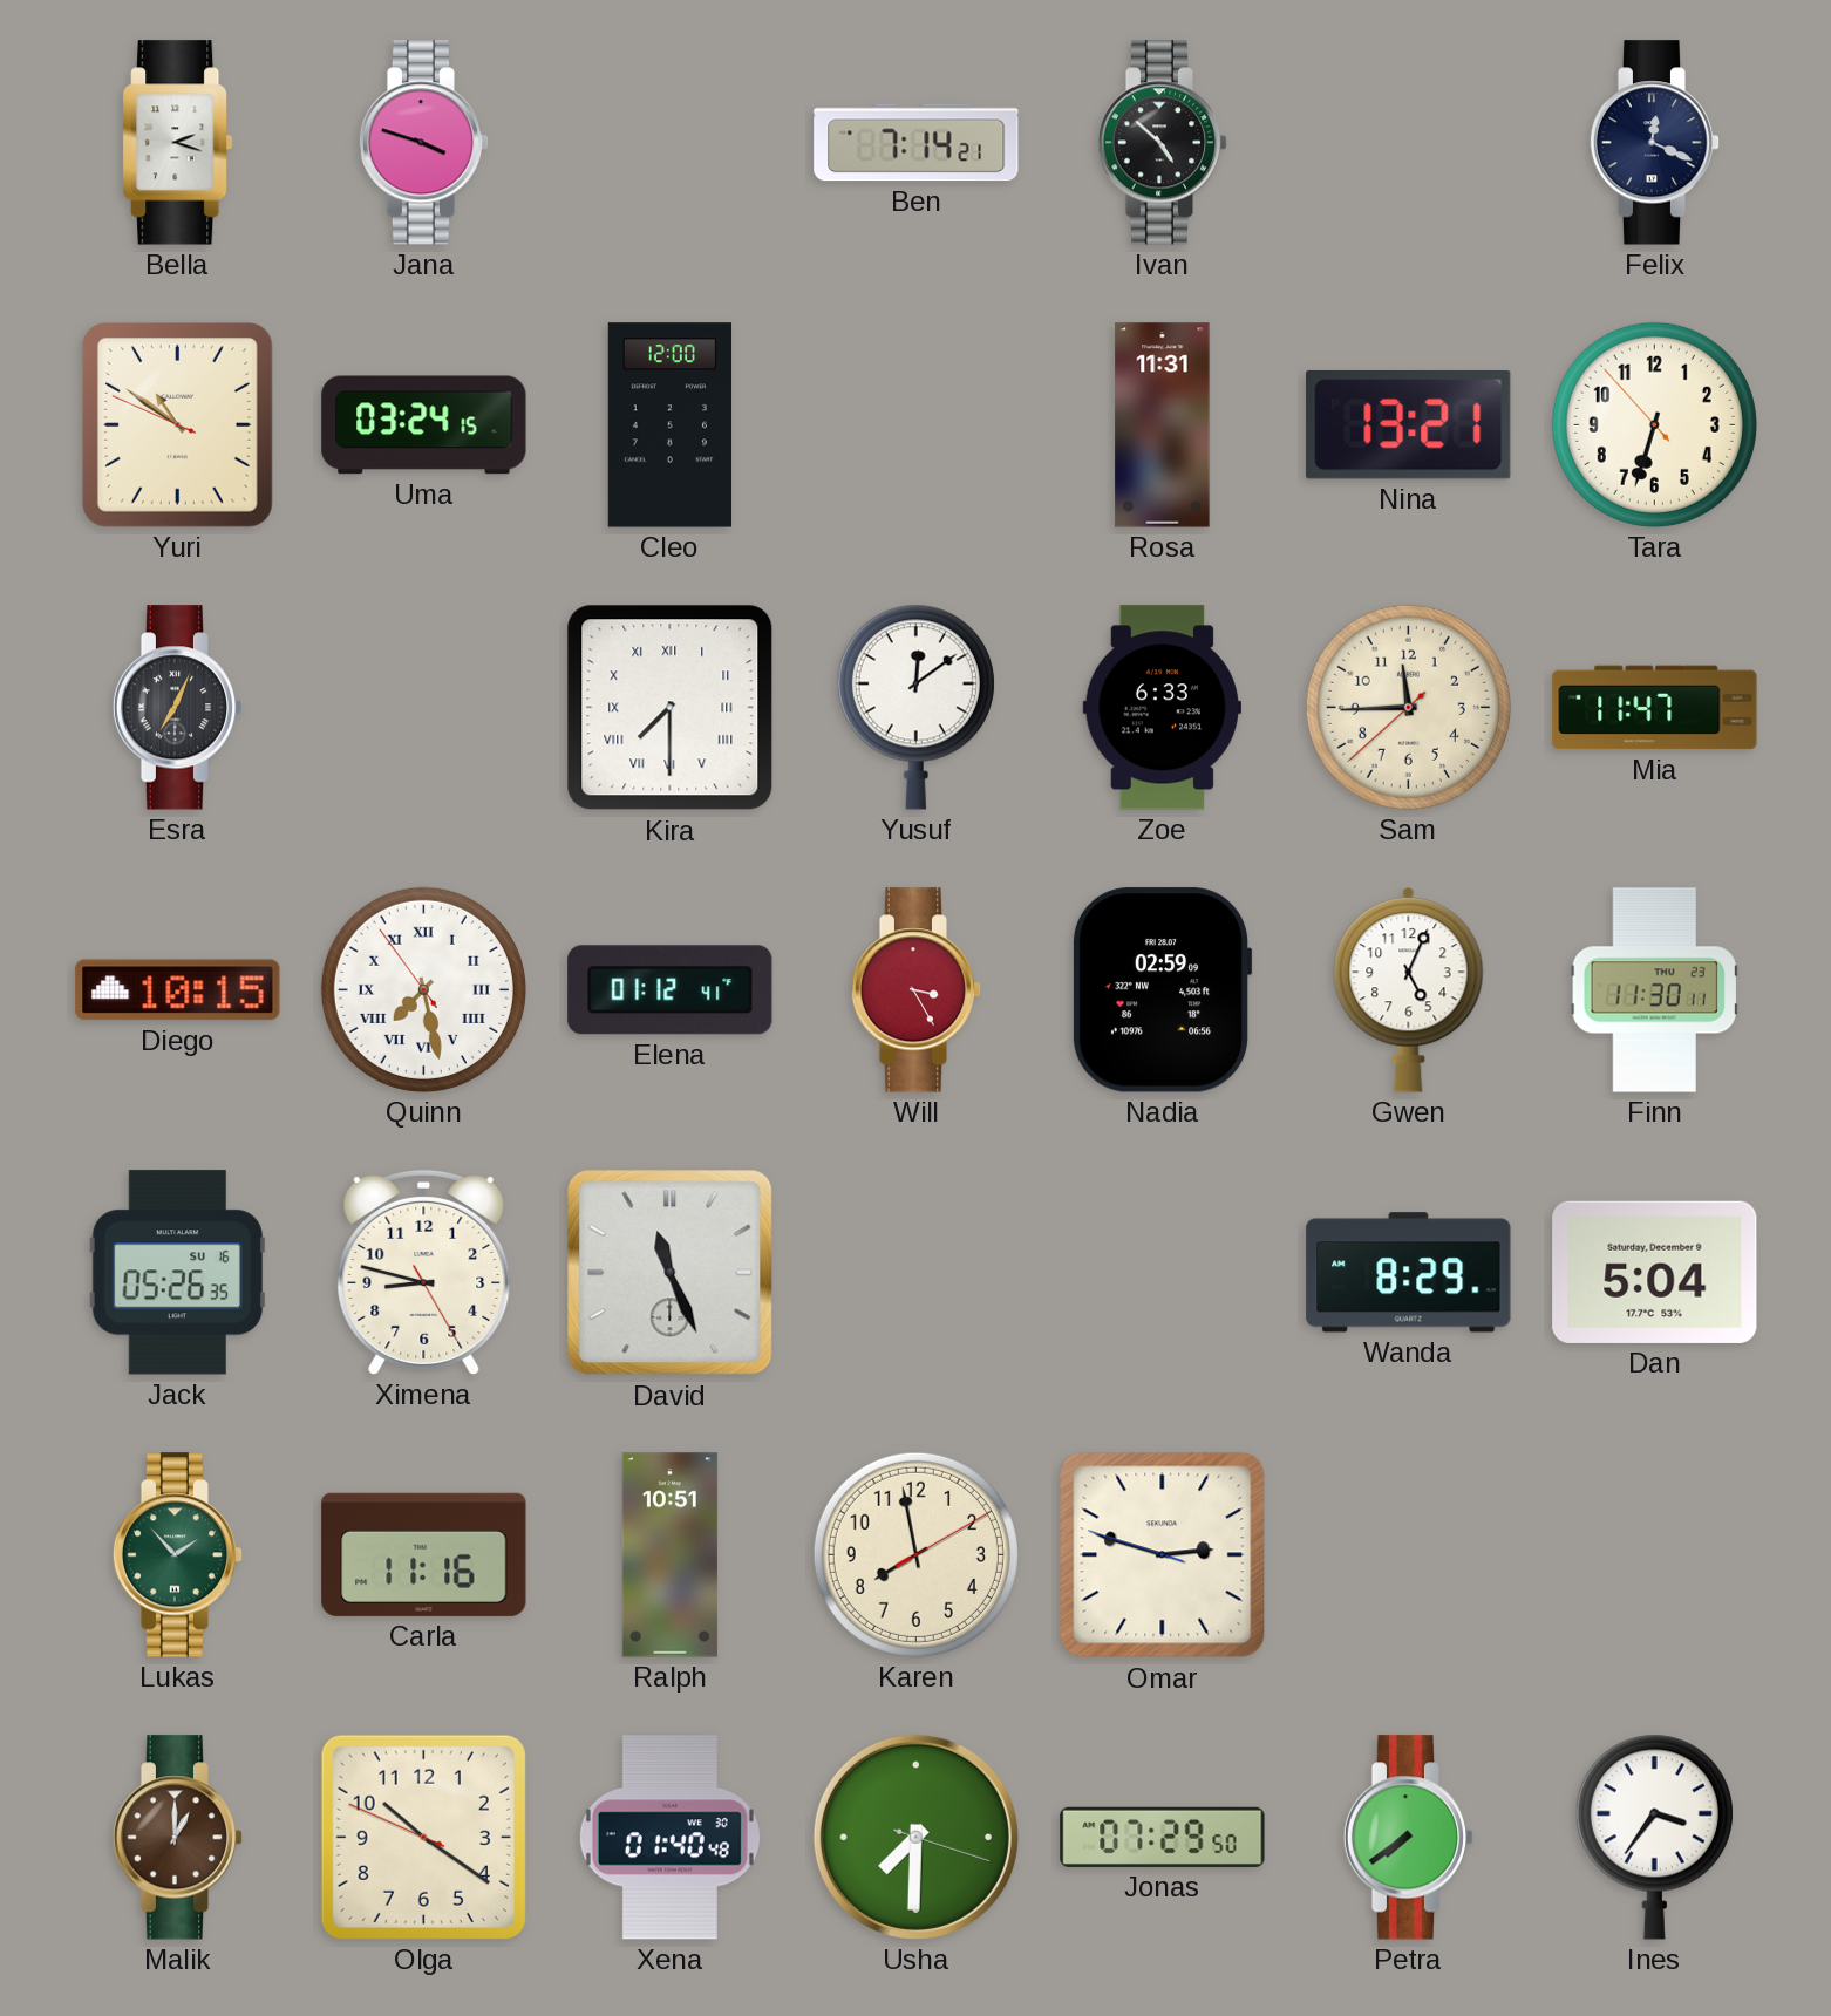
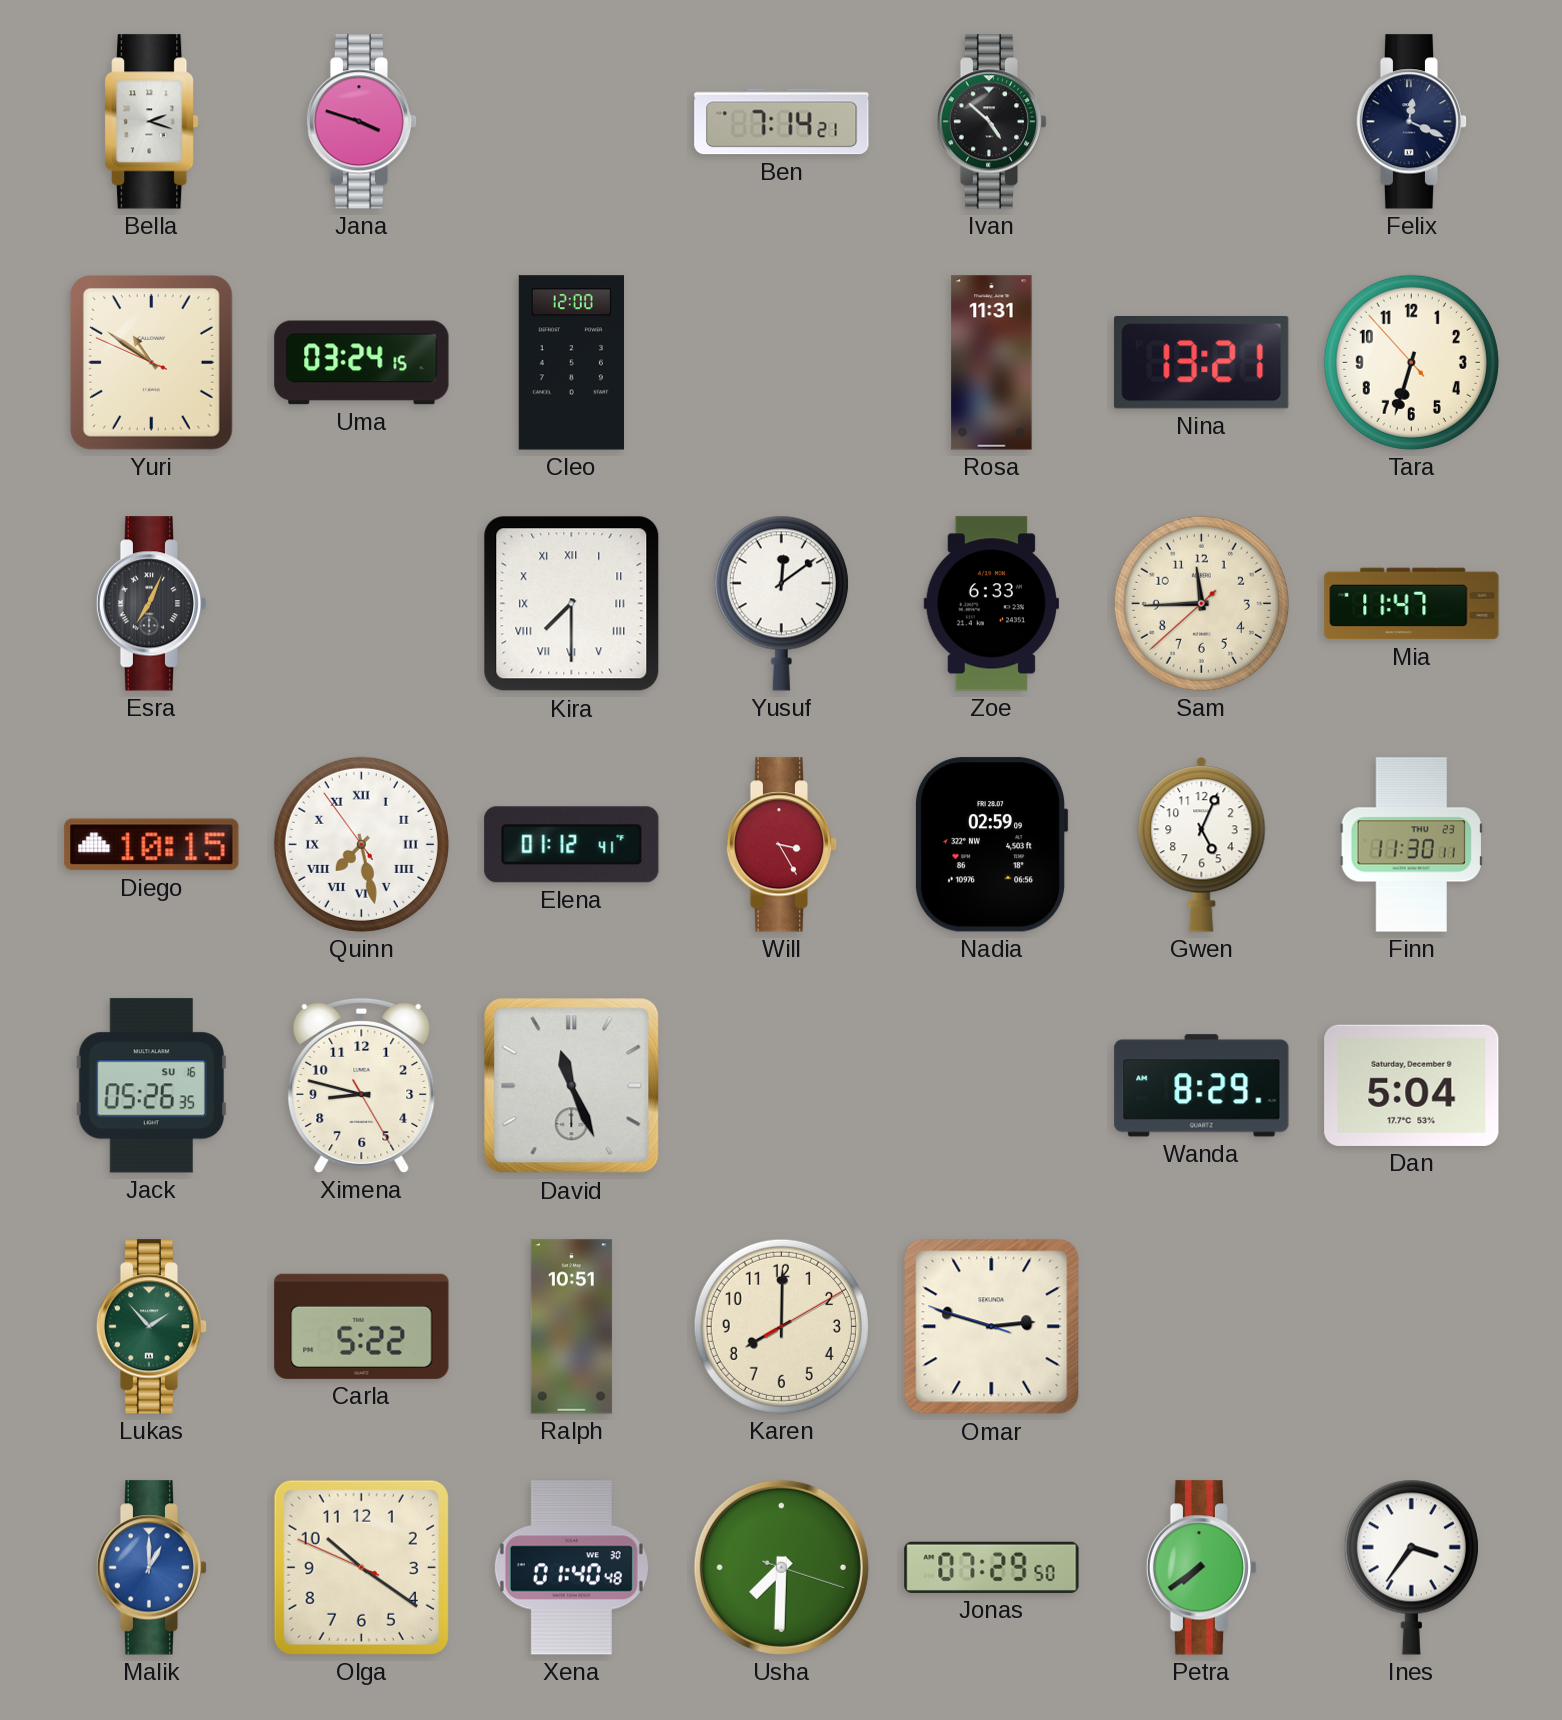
Carla: 11:16 -> 5:22 (362, 1326)
Karen: 7:58 -> 8:00 (781, 1326)
Malik dial: brown -> blue (152, 1568)
